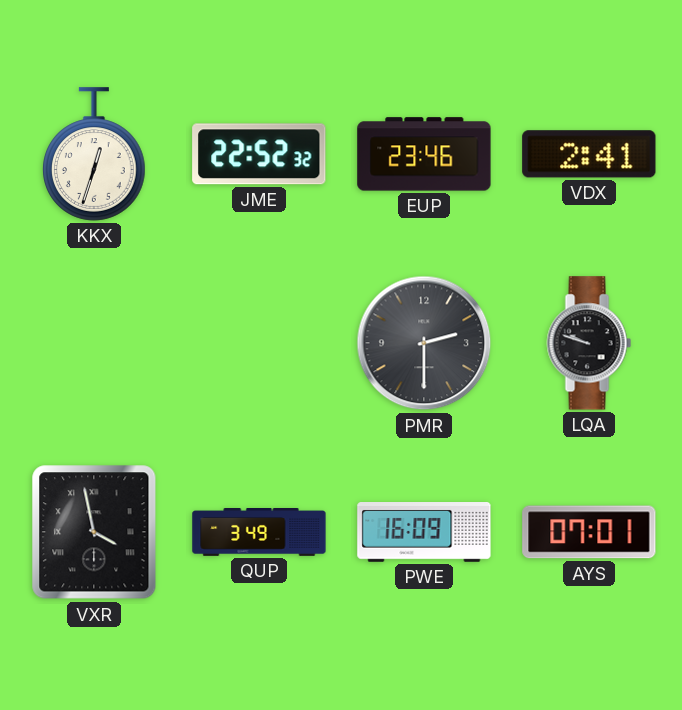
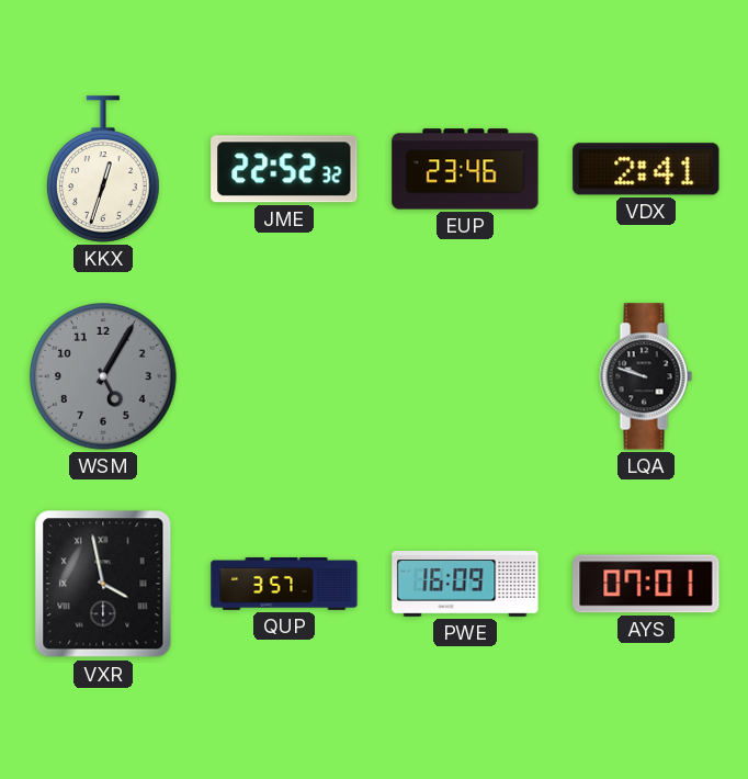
WSM: none -> 5:05 (103, 376)
PMR: 2:30 -> none (424, 343)
QUP: 3:49 -> 3:57 (284, 584)
